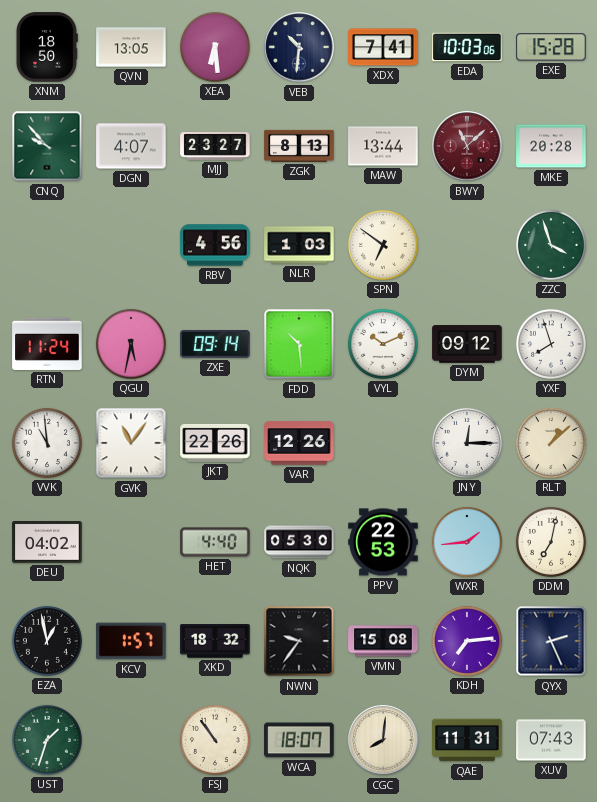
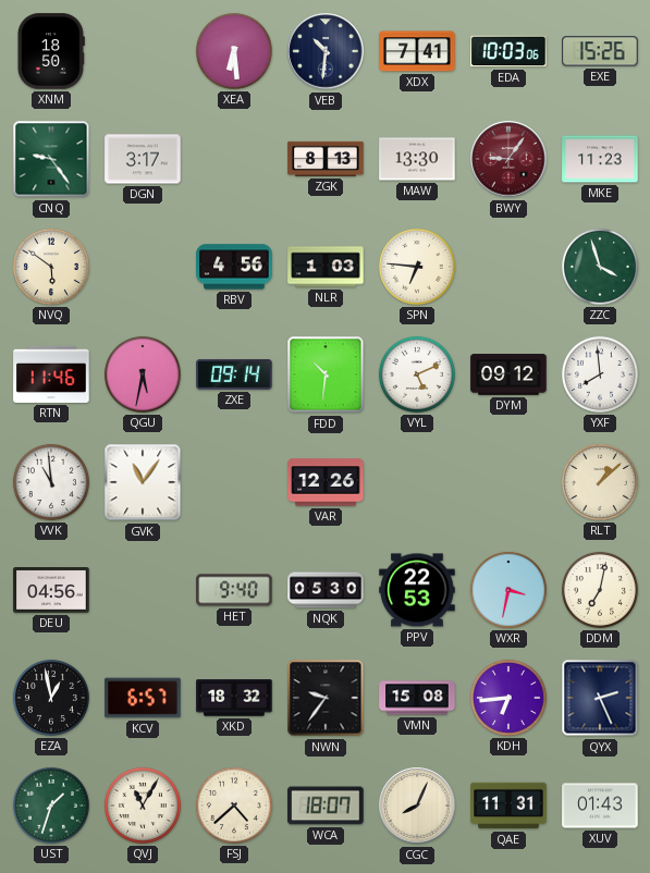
QVN: 13:05 -> none (131, 47)
EXE: 15:28 -> 15:26 (600, 51)
CNQ: 9:53 -> 9:24 (51, 159)
DGN: 4:07 -> 3:17 (143, 159)
MJJ: 23:27 -> none (215, 147)
MAW: 13:44 -> 13:30 (417, 159)
BWY: 11:08 -> 9:06 (508, 159)
MKE: 20:28 -> 11:23 (600, 159)
NVQ: none -> 5:51 (51, 267)
SPN: 6:51 -> 6:46 (417, 267)
RTN: 11:24 -> 11:46 (51, 374)
FDD: 10:29 -> 10:31 (326, 374)
VYL: 10:11 -> 5:11 (417, 374)
YXF: 7:57 -> 7:59 (600, 374)
JKT: 22:26 -> none (215, 443)
JNY: 12:15 -> none (467, 443)
DEU: 04:02 -> 04:56 (51, 591)
HET: 4:40 -> 9:40 (234, 590)
WXR: 1:44 -> 3:32 (508, 590)
KCV: 1:57 -> 6:57 (143, 698)
KDH: 7:14 -> 6:44 (508, 698)
QVJ: none -> 11:05 (143, 806)
FSJ: 10:54 -> 4:38 (234, 806)
CGC: 8:01 -> 8:04 (417, 806)
XUV: 07:43 -> 01:43 (600, 806)
